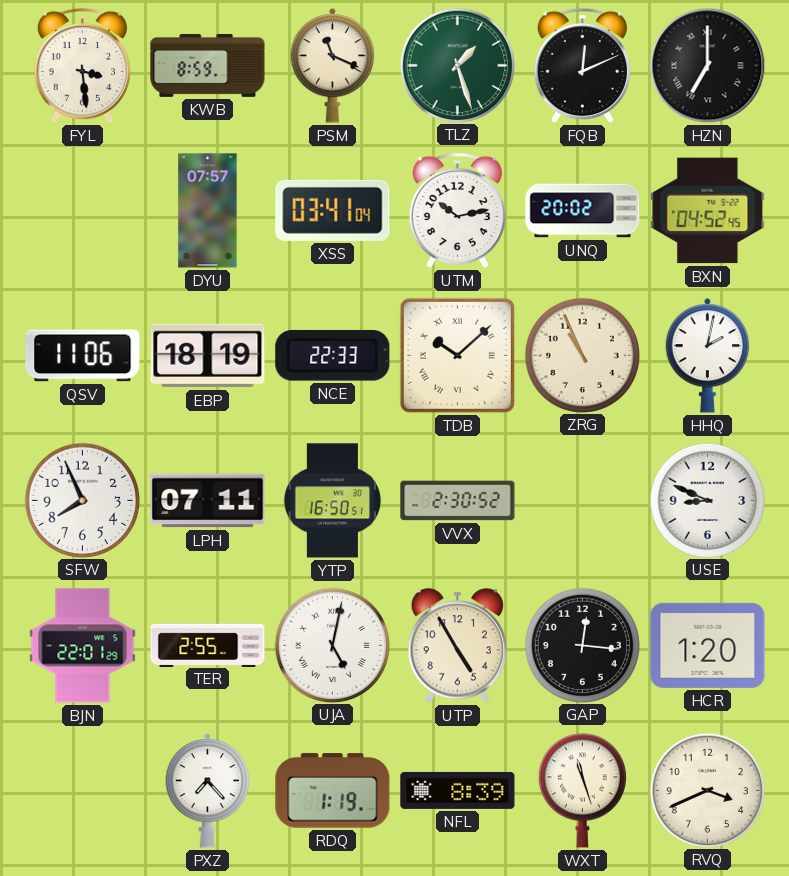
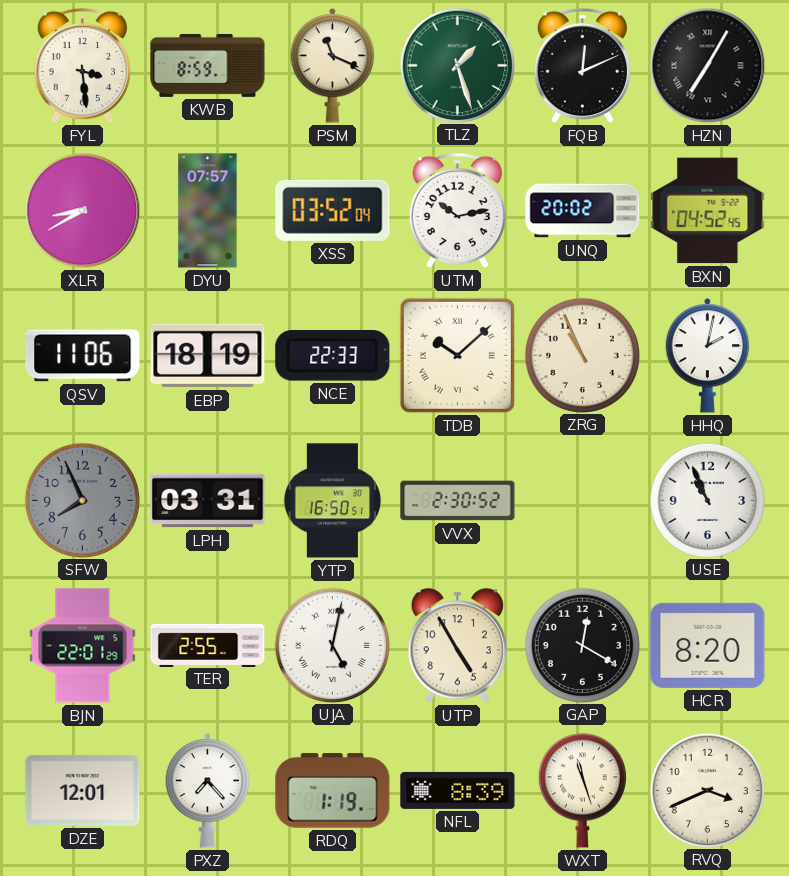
HZN: 7:00 -> 7:05 (708, 66)
XLR: none -> 8:40 (83, 211)
XSS: 03:41 -> 03:52 (333, 210)
SFW dial: white -> grey (82, 500)
LPH: 07:11 -> 03:31 (208, 501)
USE: 8:49 -> 10:56 (707, 500)
GAP: 12:16 -> 12:20 (582, 645)
HCR: 1:20 -> 8:20 (708, 645)
DZE: none -> 12:01 (83, 790)
